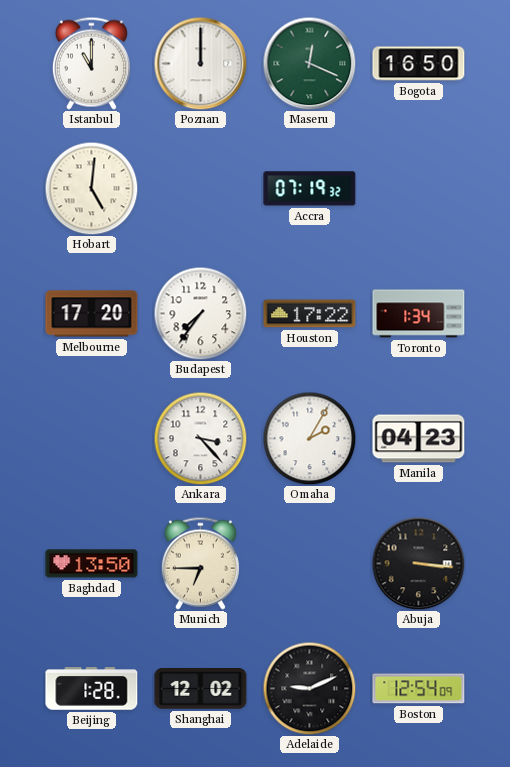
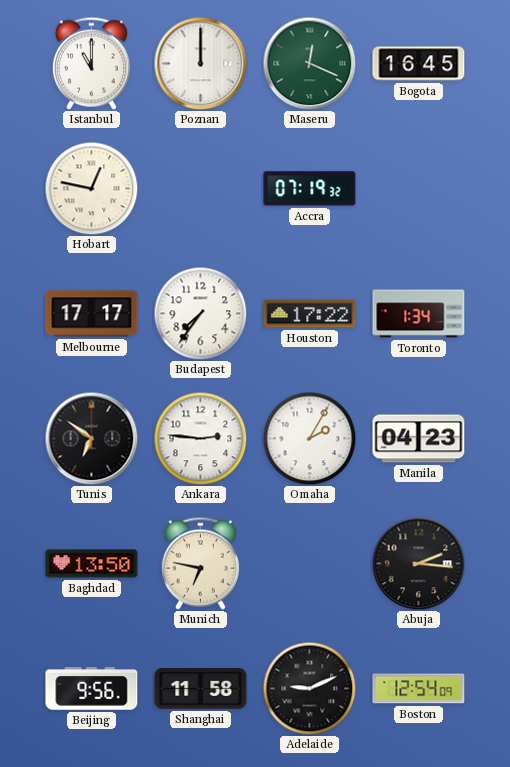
Bogota: 16:50 -> 16:45 (419, 64)
Hobart: 5:01 -> 12:47 (91, 188)
Melbourne: 17:20 -> 17:17 (92, 314)
Tunis: none -> 6:51 (91, 438)
Ankara: 3:23 -> 2:46 (200, 438)
Munich: 6:45 -> 6:47 (200, 563)
Abuja: 3:16 -> 2:16 (418, 563)
Beijing: 1:28 -> 9:56 (92, 689)
Shanghai: 12:02 -> 11:58 (201, 689)
